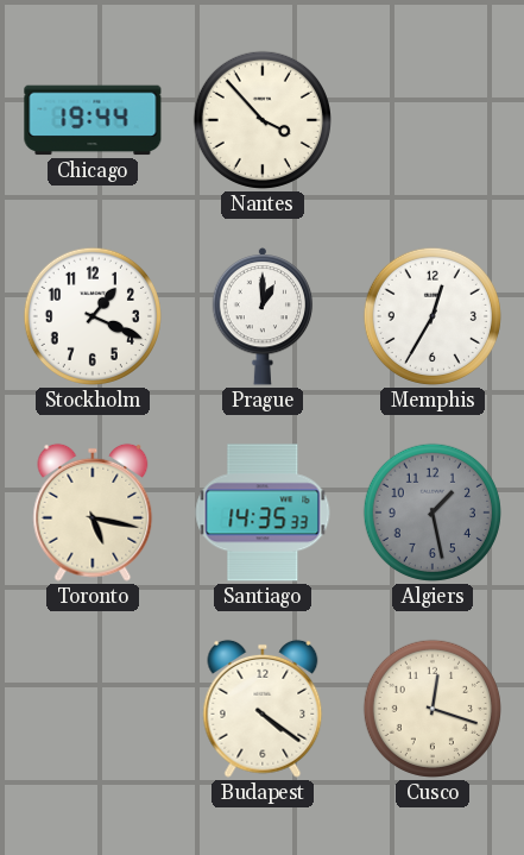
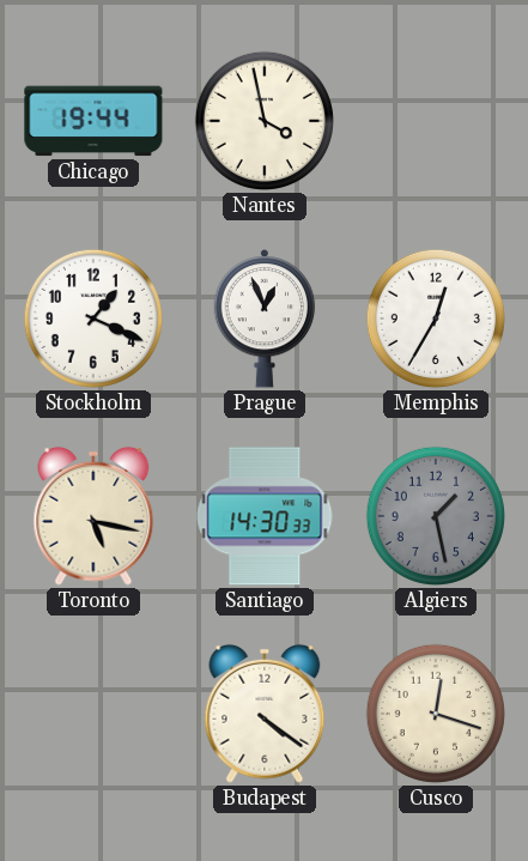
Nantes: 3:53 -> 3:58 (265, 121)
Prague: 1:00 -> 12:56 (265, 320)
Santiago: 14:35 -> 14:30 (265, 516)
